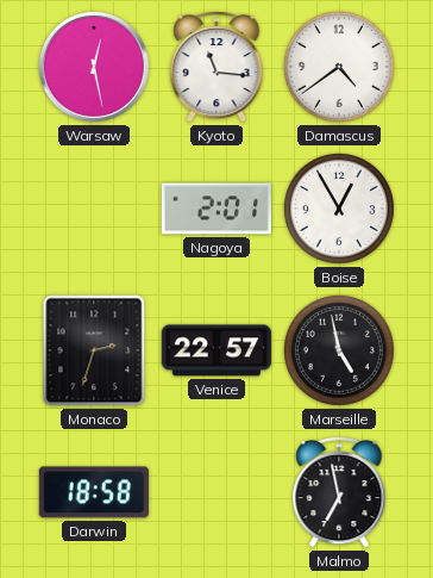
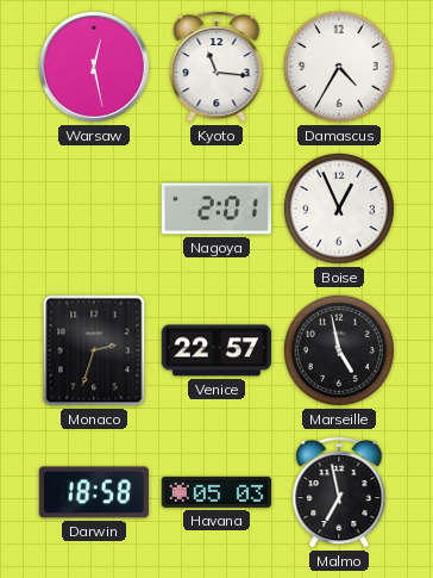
Damascus: 4:39 -> 4:35 (339, 67)
Boise: 12:55 -> 12:56 (339, 209)
Havana: none -> 05:03 (216, 492)
